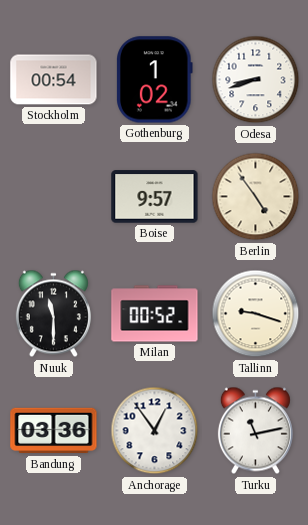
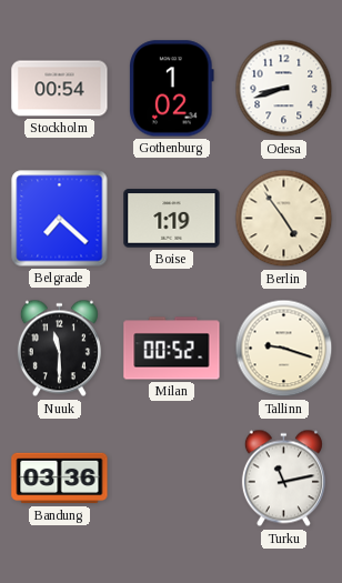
Belgrade: none -> 7:22 (60, 219)
Boise: 9:57 -> 1:19 (172, 219)
Anchorage: 12:54 -> none (155, 431)
